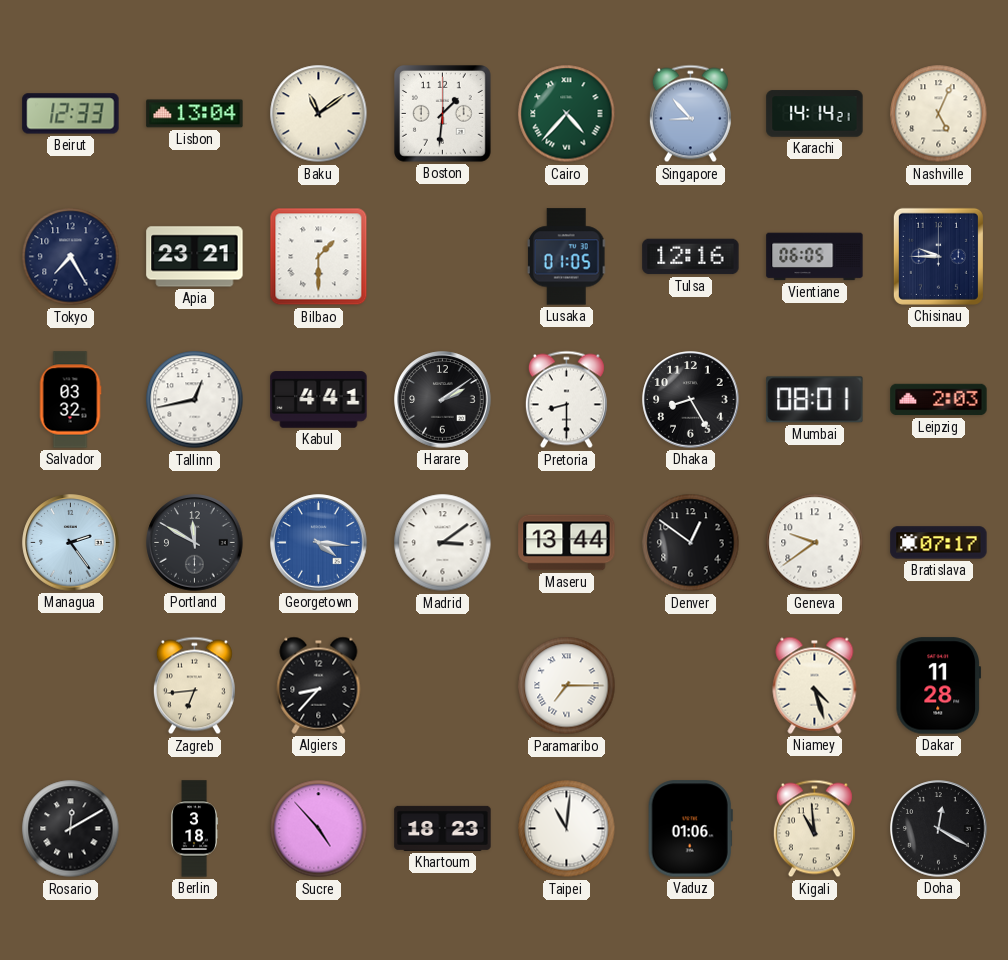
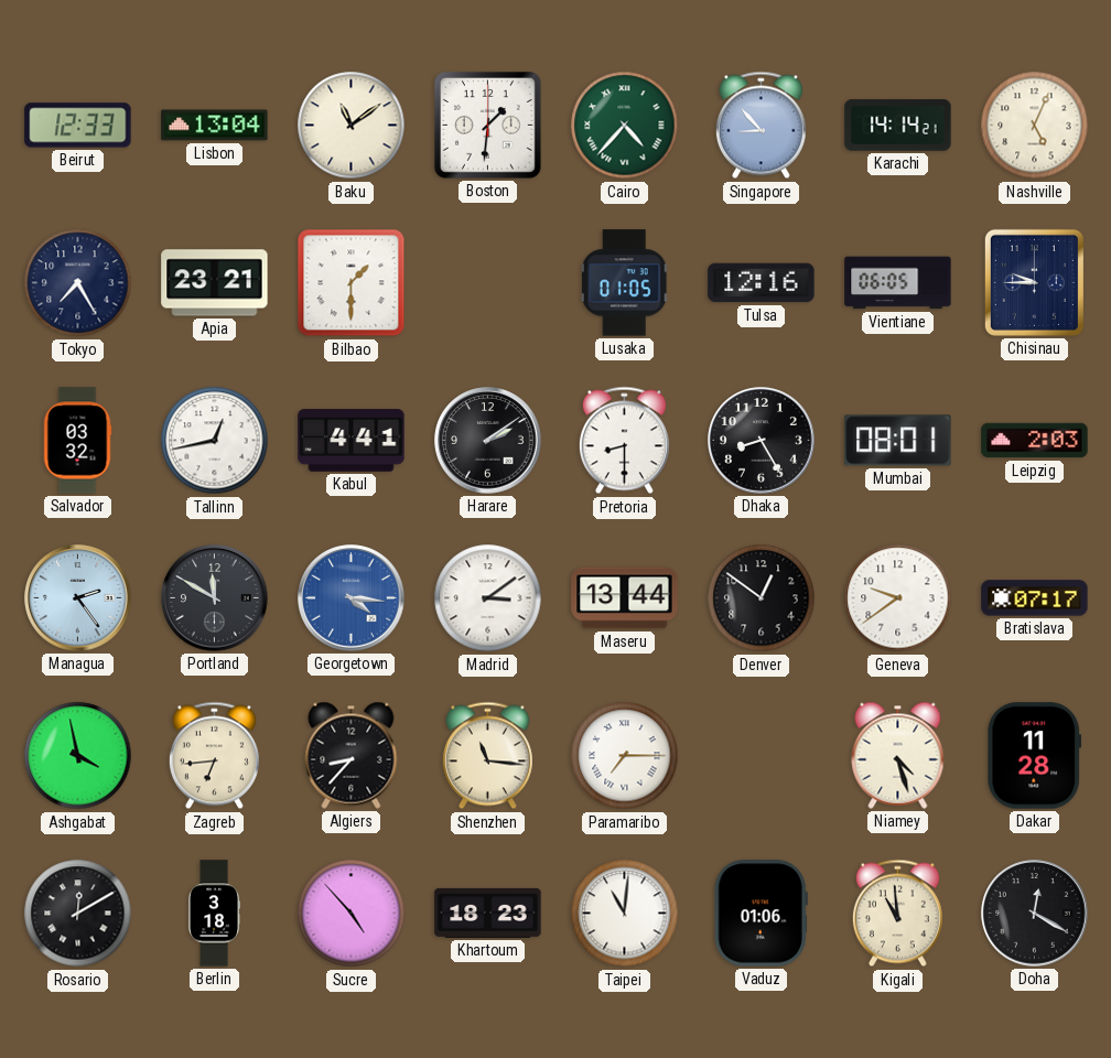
Ashgabat: none -> 3:58 (78, 756)
Shenzhen: none -> 11:16 (487, 756)
